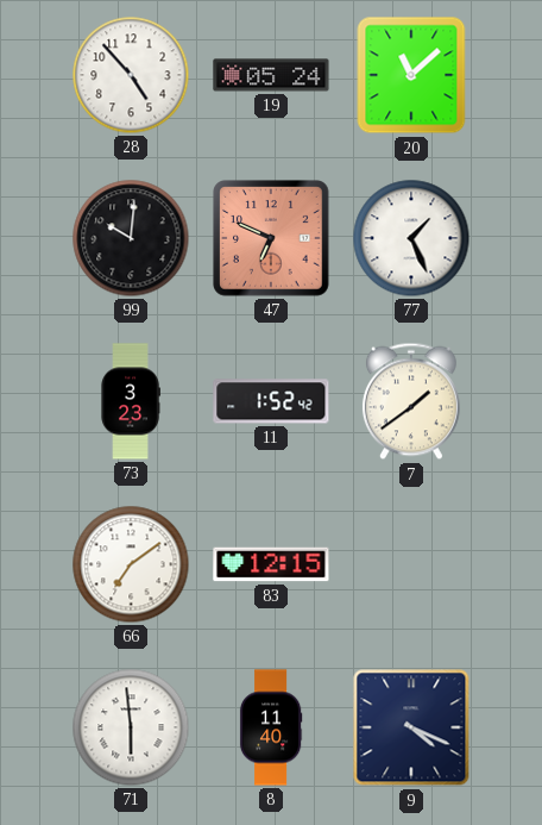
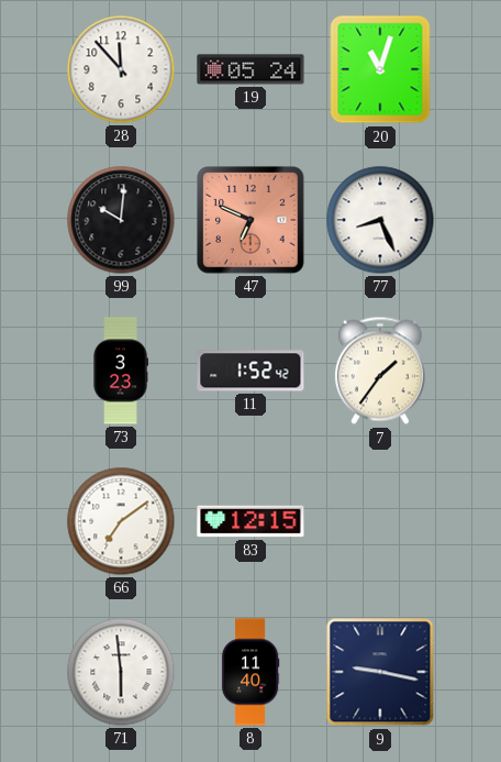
28: 4:53 -> 11:53 (121, 69)
20: 11:08 -> 11:03 (380, 69)
77: 1:26 -> 8:26 (380, 220)
7: 1:39 -> 1:36 (380, 371)
9: 4:19 -> 9:17 (380, 672)
